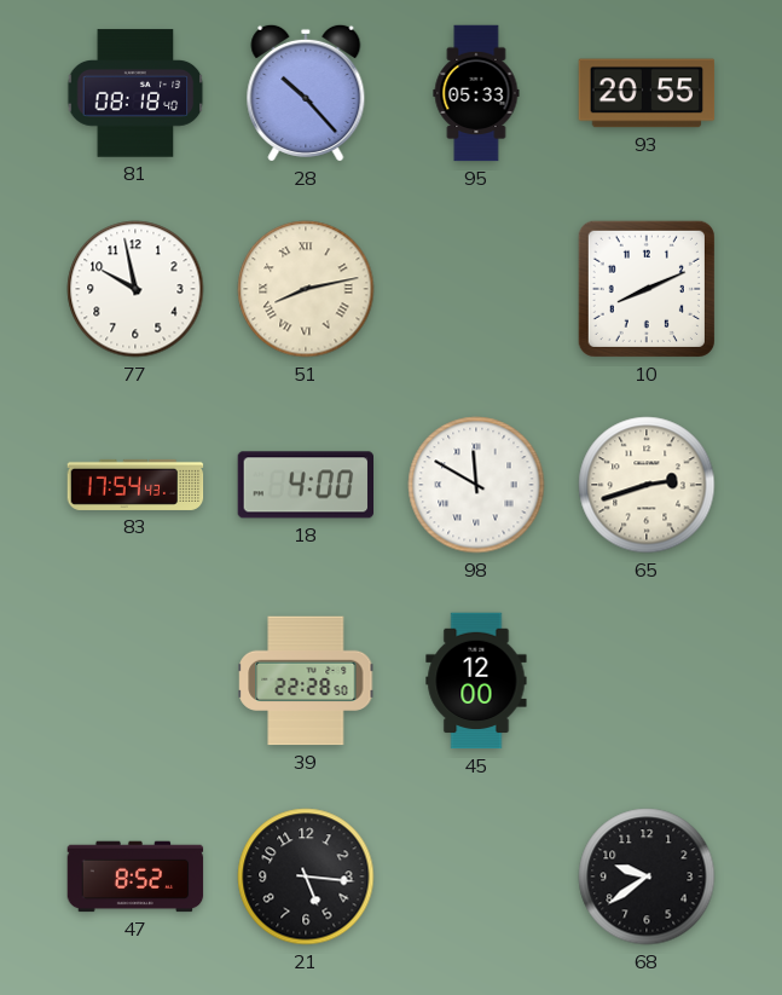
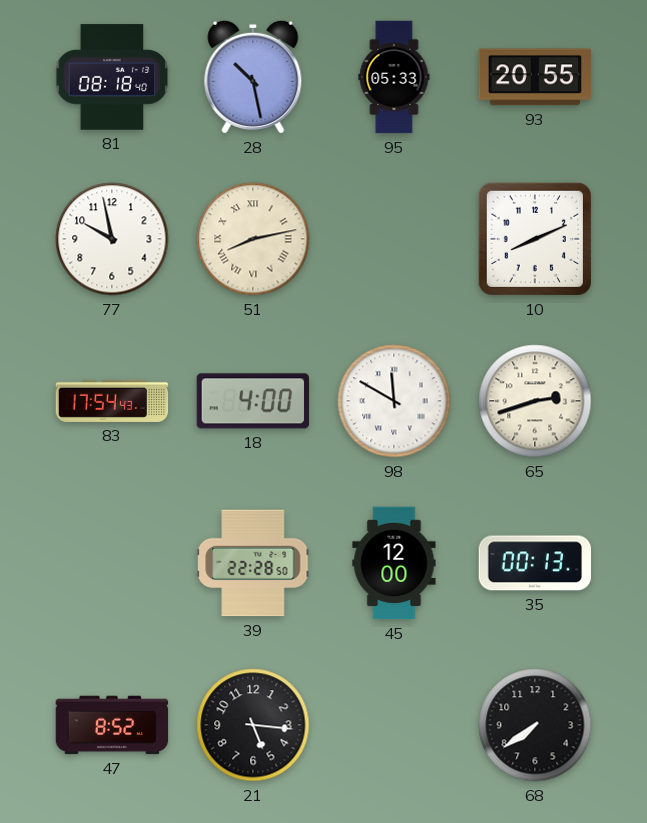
28: 10:23 -> 10:28 (253, 77)
35: none -> 00:13 (535, 563)
68: 9:39 -> 7:39 (535, 725)
